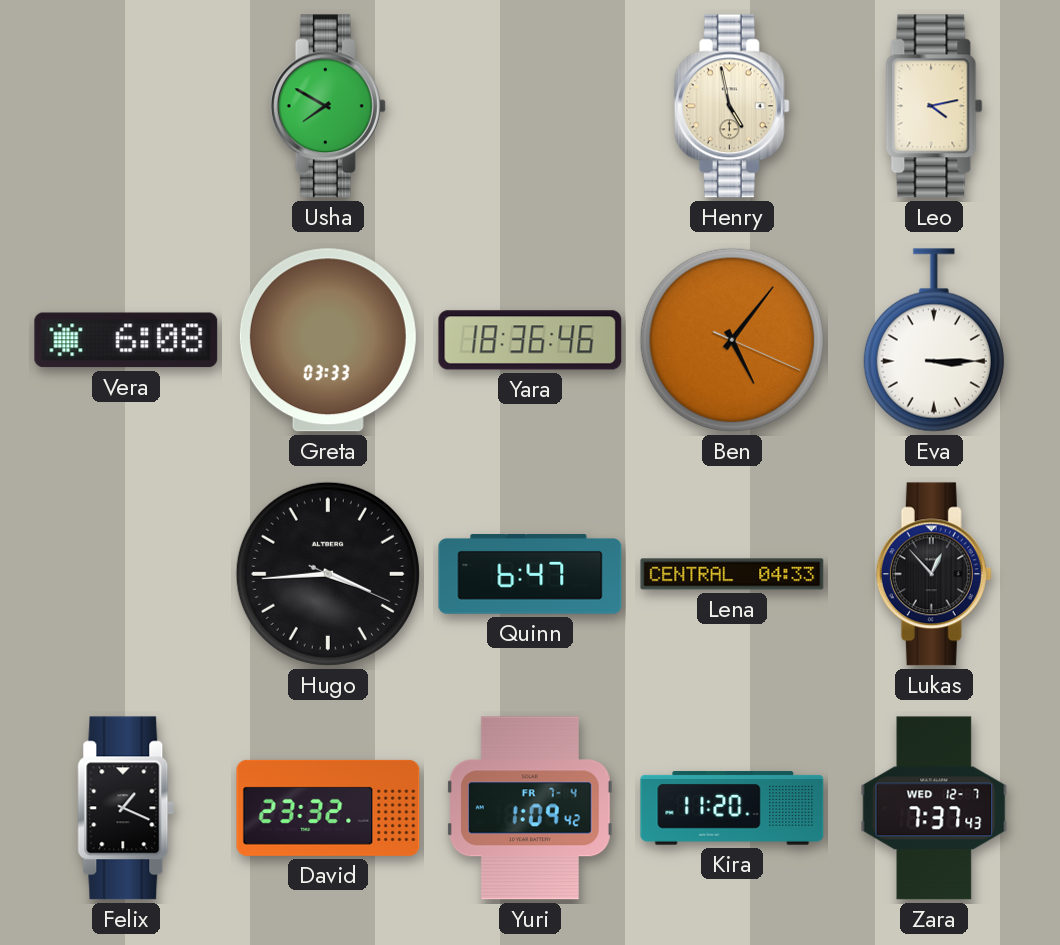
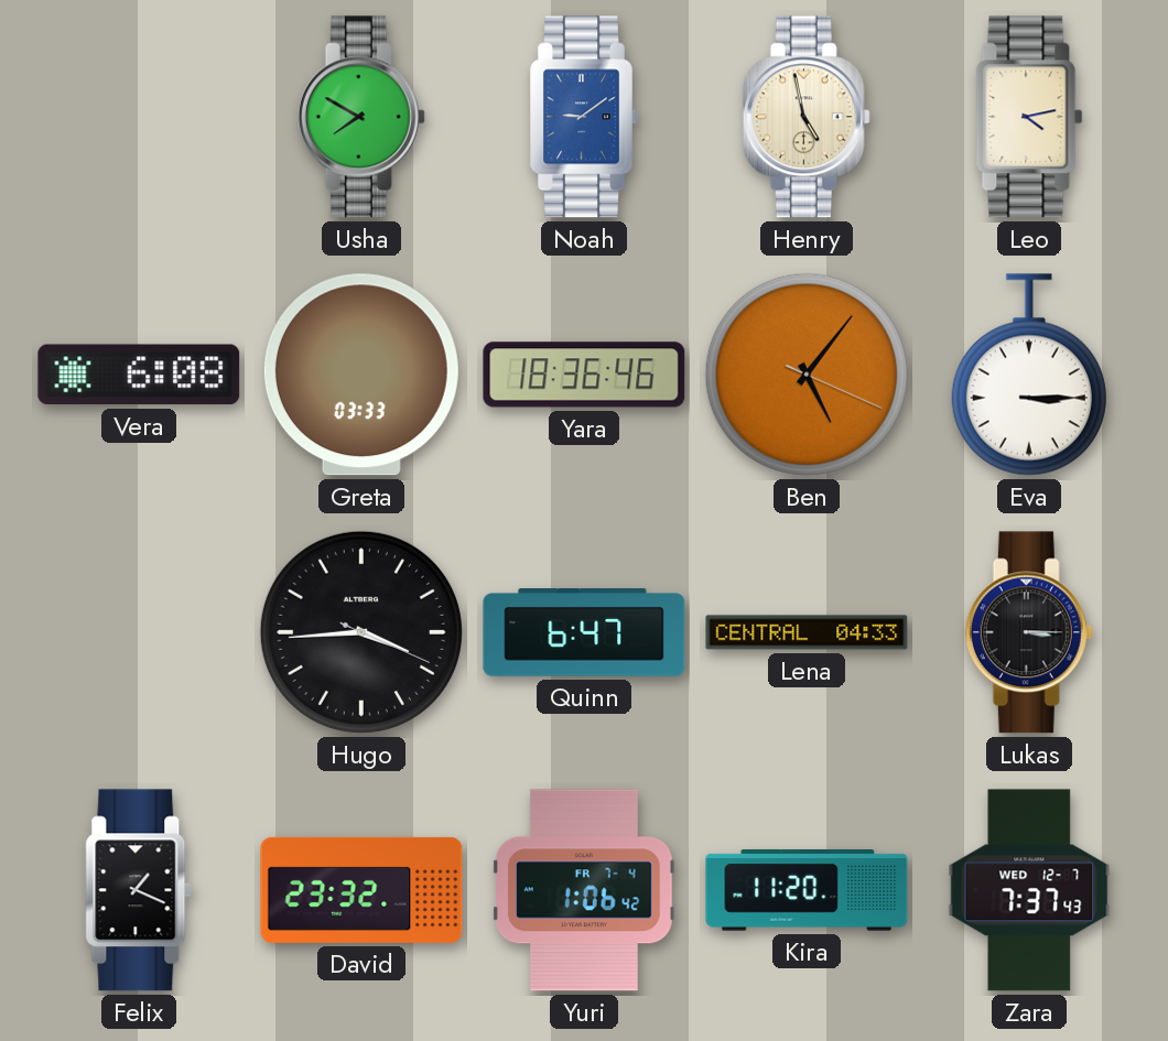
Noah: none -> 9:09 (584, 117)
Lukas: 12:53 -> 3:15 (1029, 632)
Yuri: 1:09 -> 1:06 (584, 890)
